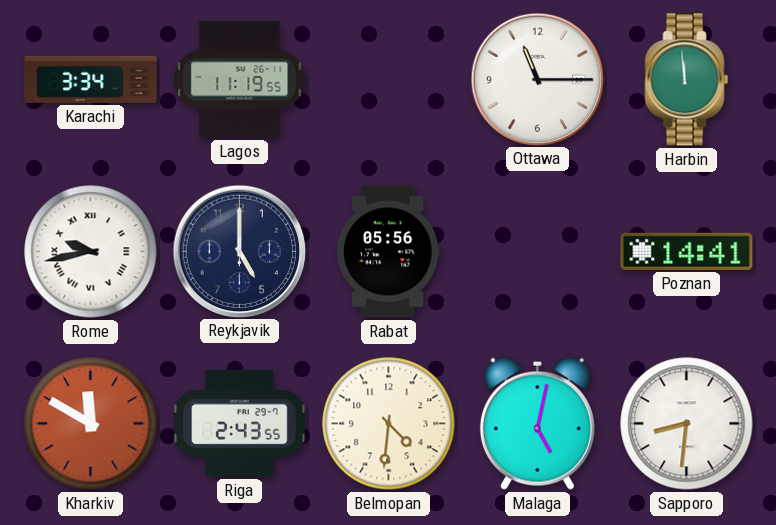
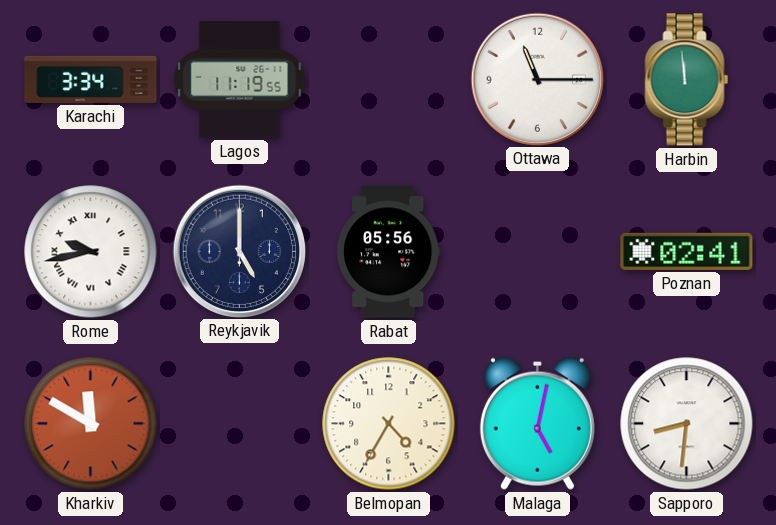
Poznan: 14:41 -> 02:41 (687, 251)
Riga: 2:43 -> none (240, 423)
Belmopan: 4:31 -> 4:35 (389, 424)
